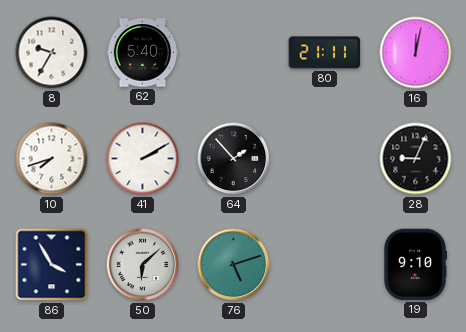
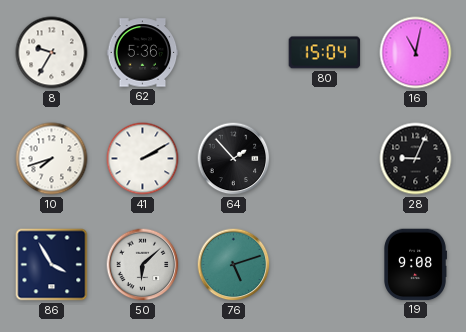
62: 5:40 -> 5:36 (143, 53)
80: 21:11 -> 15:04 (325, 53)
16: 12:02 -> 11:02 (416, 53)
19: 9:10 -> 9:08 (416, 265)
